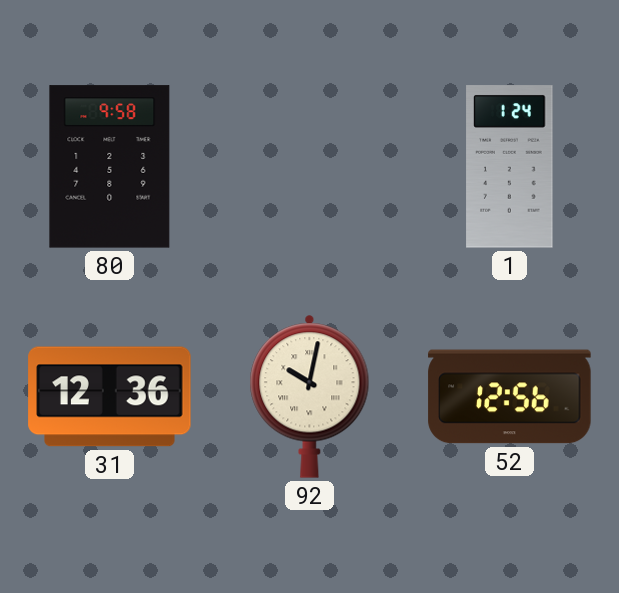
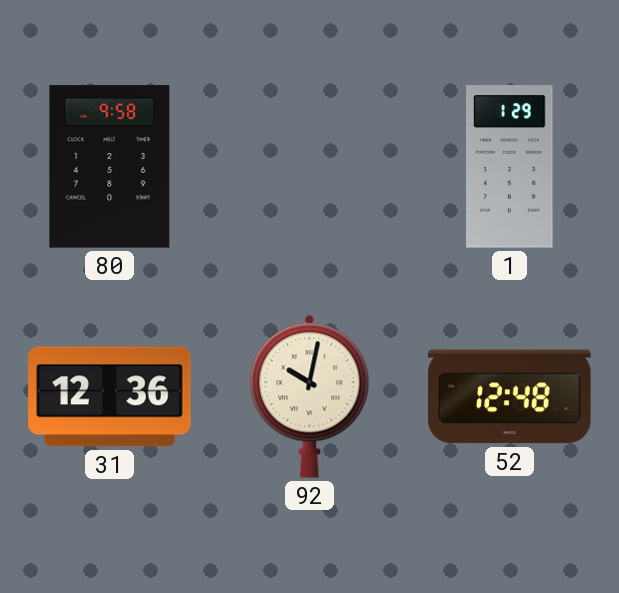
1: 1:24 -> 1:29 (510, 167)
52: 12:56 -> 12:48 (510, 397)
